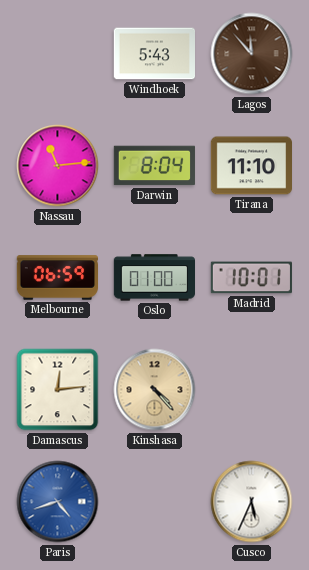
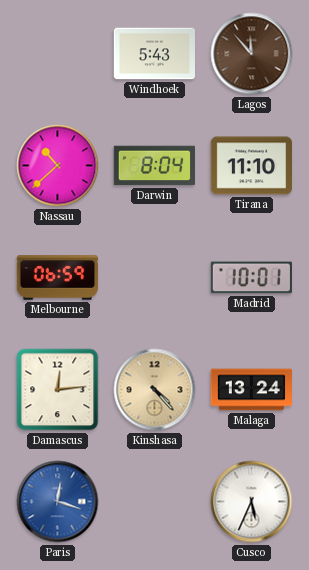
Nassau: 11:14 -> 10:38 (58, 166)
Oslo: 01:00 -> none (154, 278)
Malaga: none -> 13:24 (251, 390)
Paris: 4:42 -> 12:18 (58, 502)
